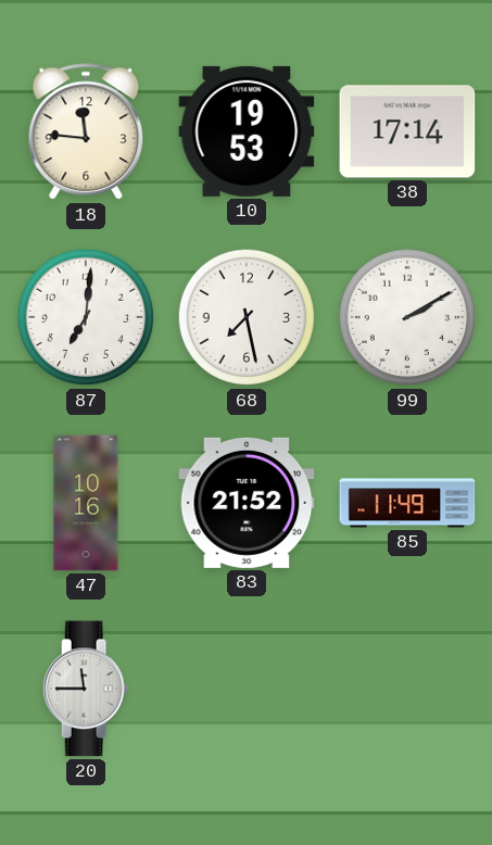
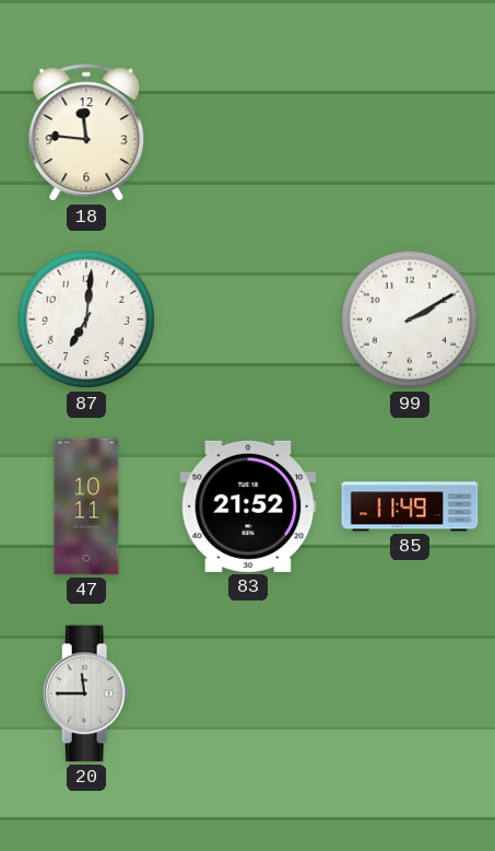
10: 19:53 -> none (247, 131)
38: 17:14 -> none (407, 131)
68: 7:28 -> none (247, 317)
47: 10:16 -> 10:11 (86, 506)
